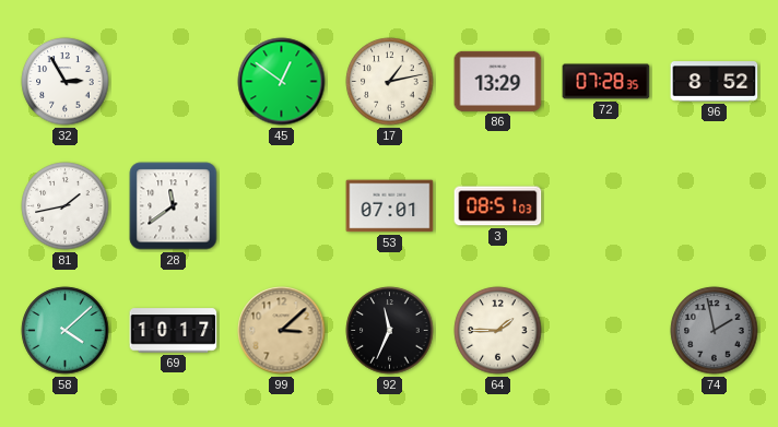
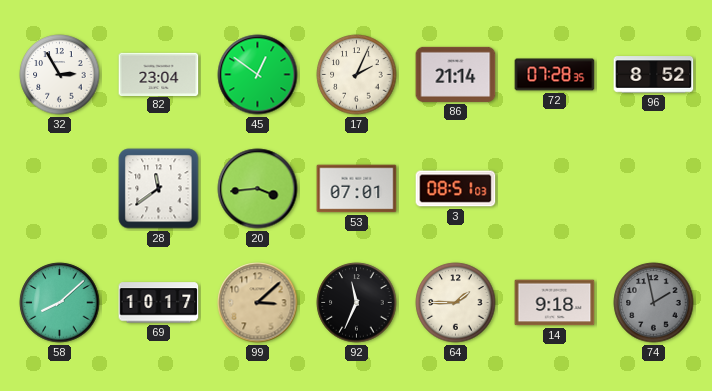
82: none -> 23:04 (159, 74)
17: 1:13 -> 2:04 (357, 75)
86: 13:29 -> 21:14 (456, 74)
81: 1:43 -> none (66, 206)
20: none -> 3:44 (258, 189)
58: 4:08 -> 8:08 (60, 303)
14: none -> 9:18 (555, 303)
